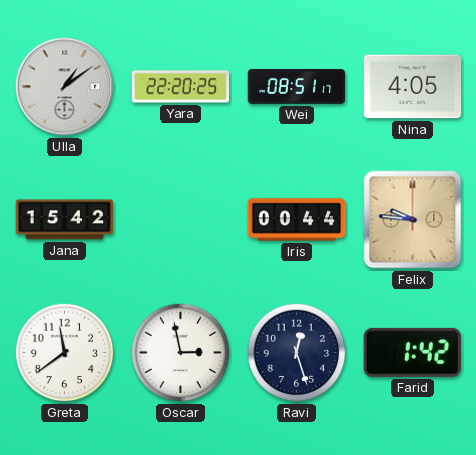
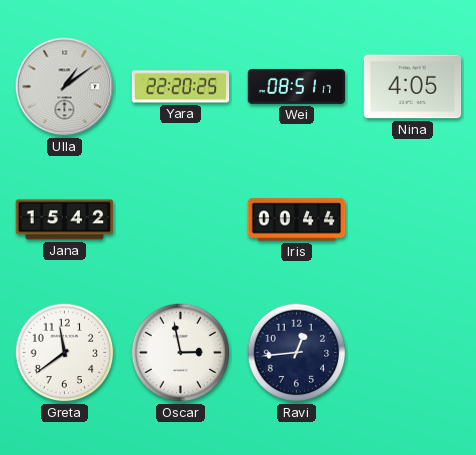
Felix: 9:46 -> none (413, 220)
Ravi: 12:27 -> 12:44 (297, 353)
Farid: 1:42 -> none (412, 352)
